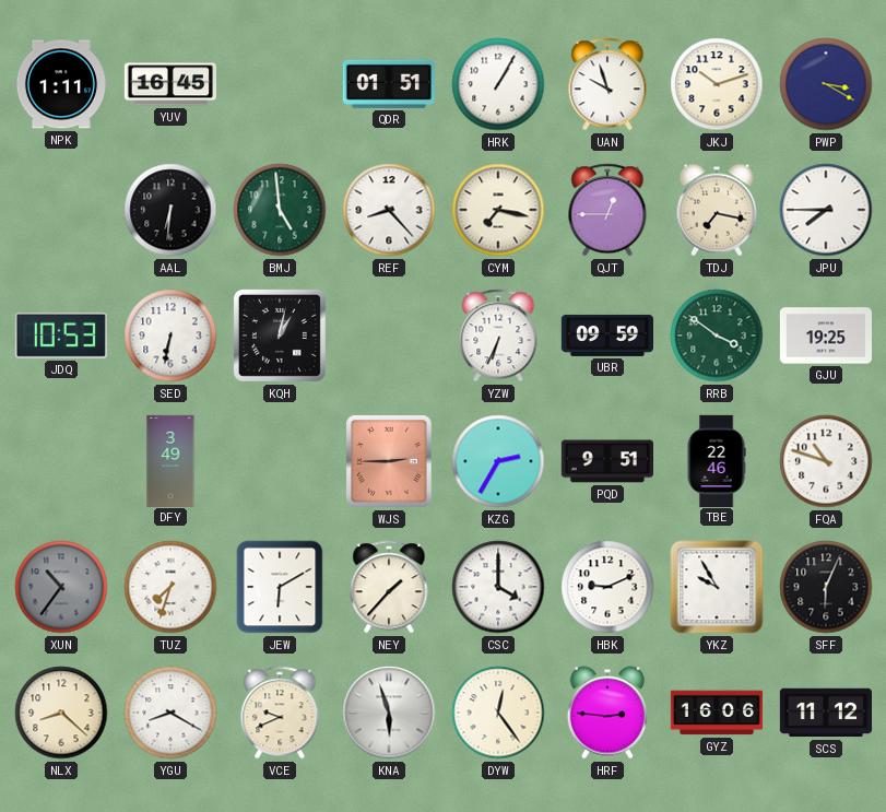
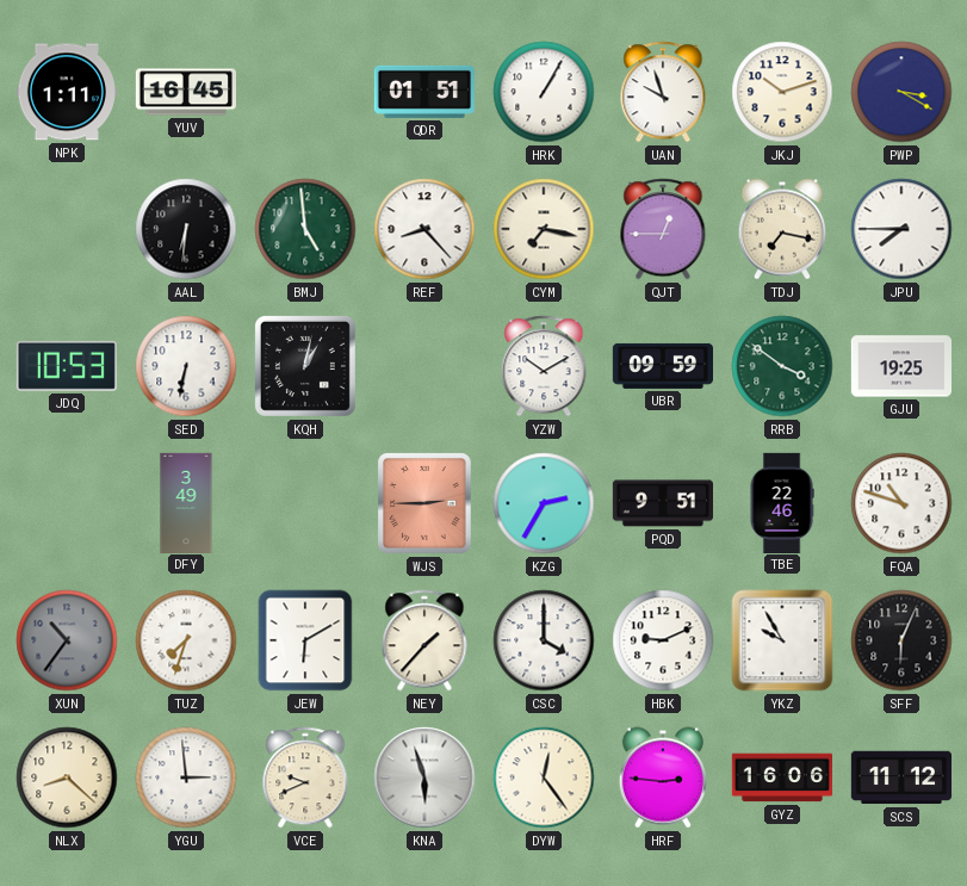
YZW: 6:34 -> 10:10 (544, 366)
YGU: 8:20 -> 2:59 (186, 777)
